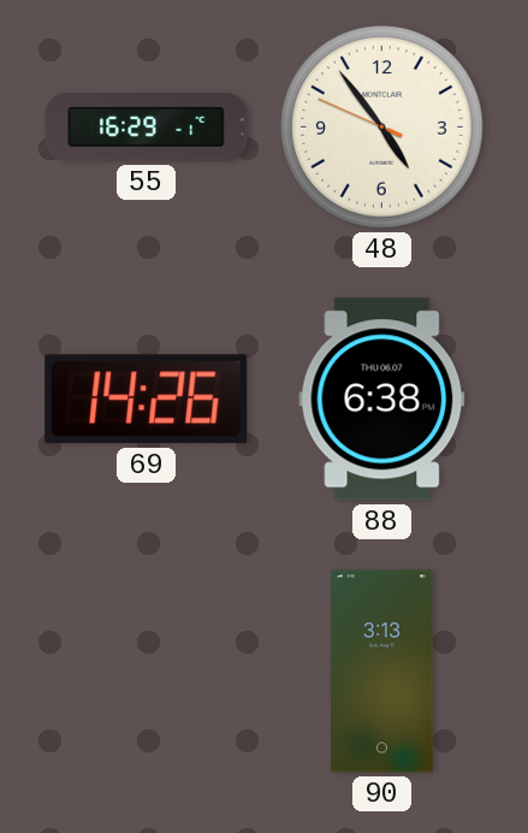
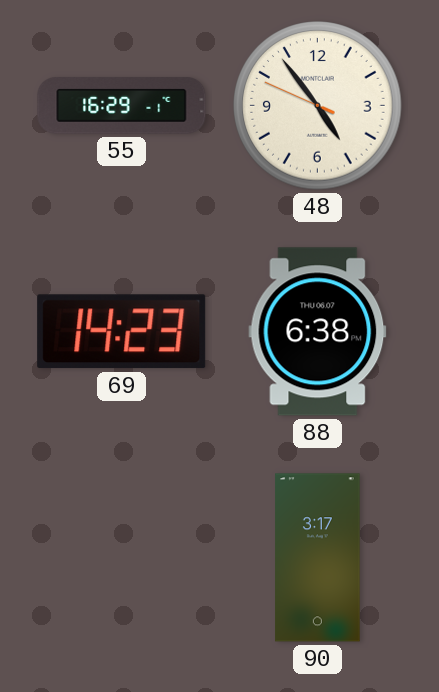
69: 14:26 -> 14:23 (122, 332)
90: 3:13 -> 3:17 (318, 558)
